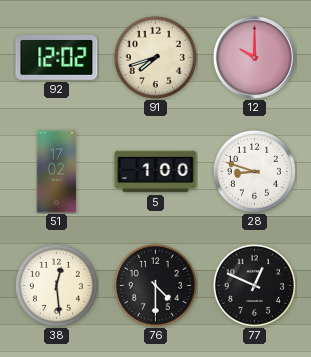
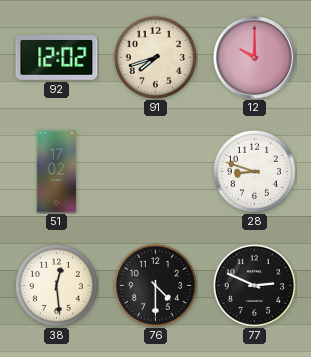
5: 1:00 -> none (156, 172)
77: 12:49 -> 2:49 (254, 285)
